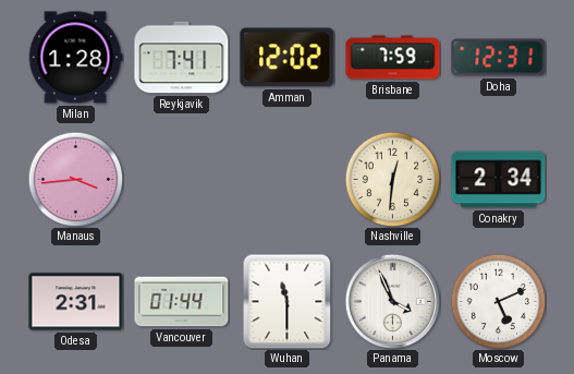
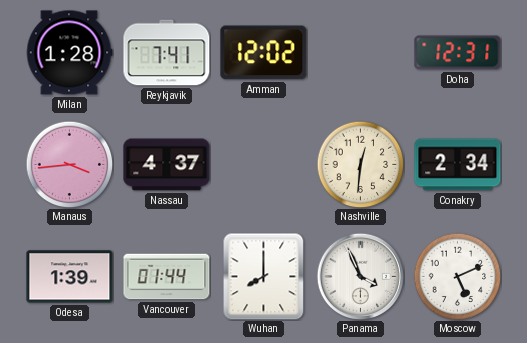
Brisbane: 7:59 -> none (393, 58)
Nassau: none -> 4:37 (167, 165)
Odesa: 2:31 -> 1:39 (70, 277)
Wuhan: 11:30 -> 8:00 (264, 276)
